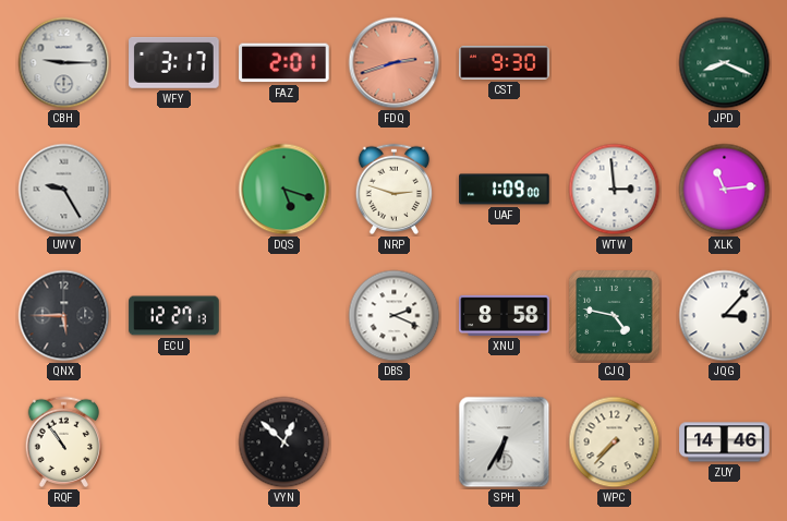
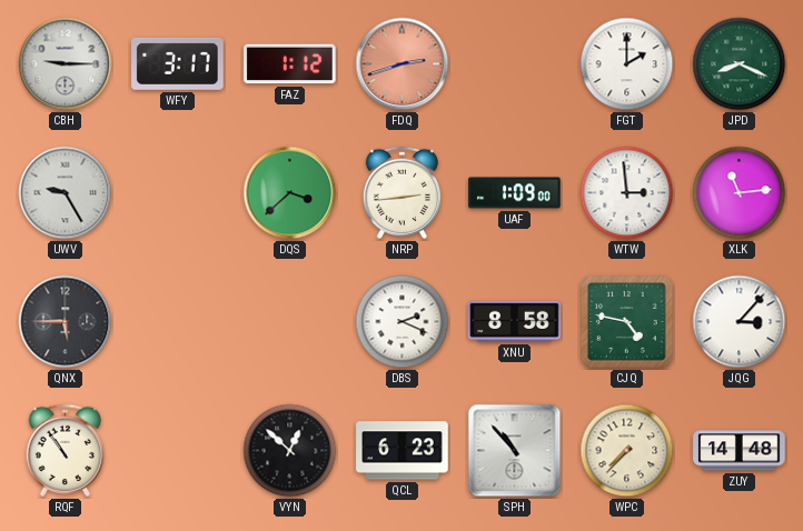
FAZ: 2:01 -> 1:12 (290, 64)
CST: 9:30 -> none (505, 63)
FGT: none -> 2:00 (627, 64)
DQS: 5:18 -> 3:38 (290, 193)
NRP: 2:48 -> 2:44 (401, 192)
ECU: 12:27 -> none (174, 316)
QCL: none -> 6:23 (403, 451)
SPH: 6:35 -> 10:53 (515, 451)
ZUY: 14:46 -> 14:48 (740, 451)
